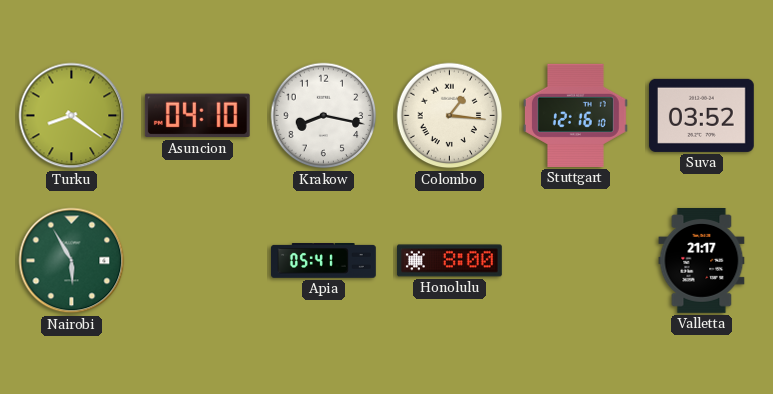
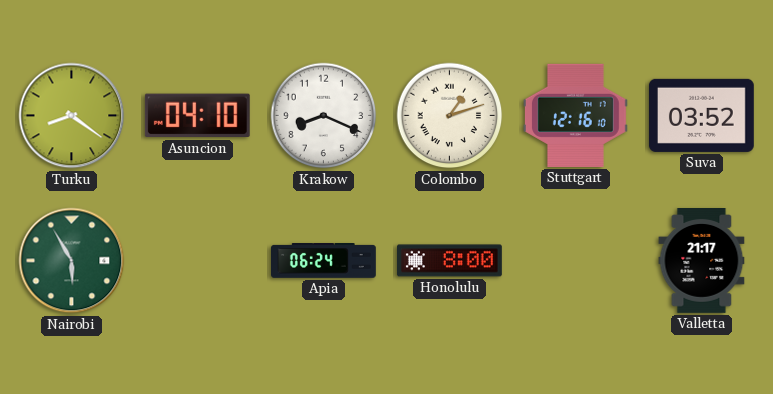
Krakow: 8:17 -> 8:19 (324, 116)
Colombo: 1:16 -> 1:12 (450, 116)
Apia: 05:41 -> 06:24 (324, 261)
